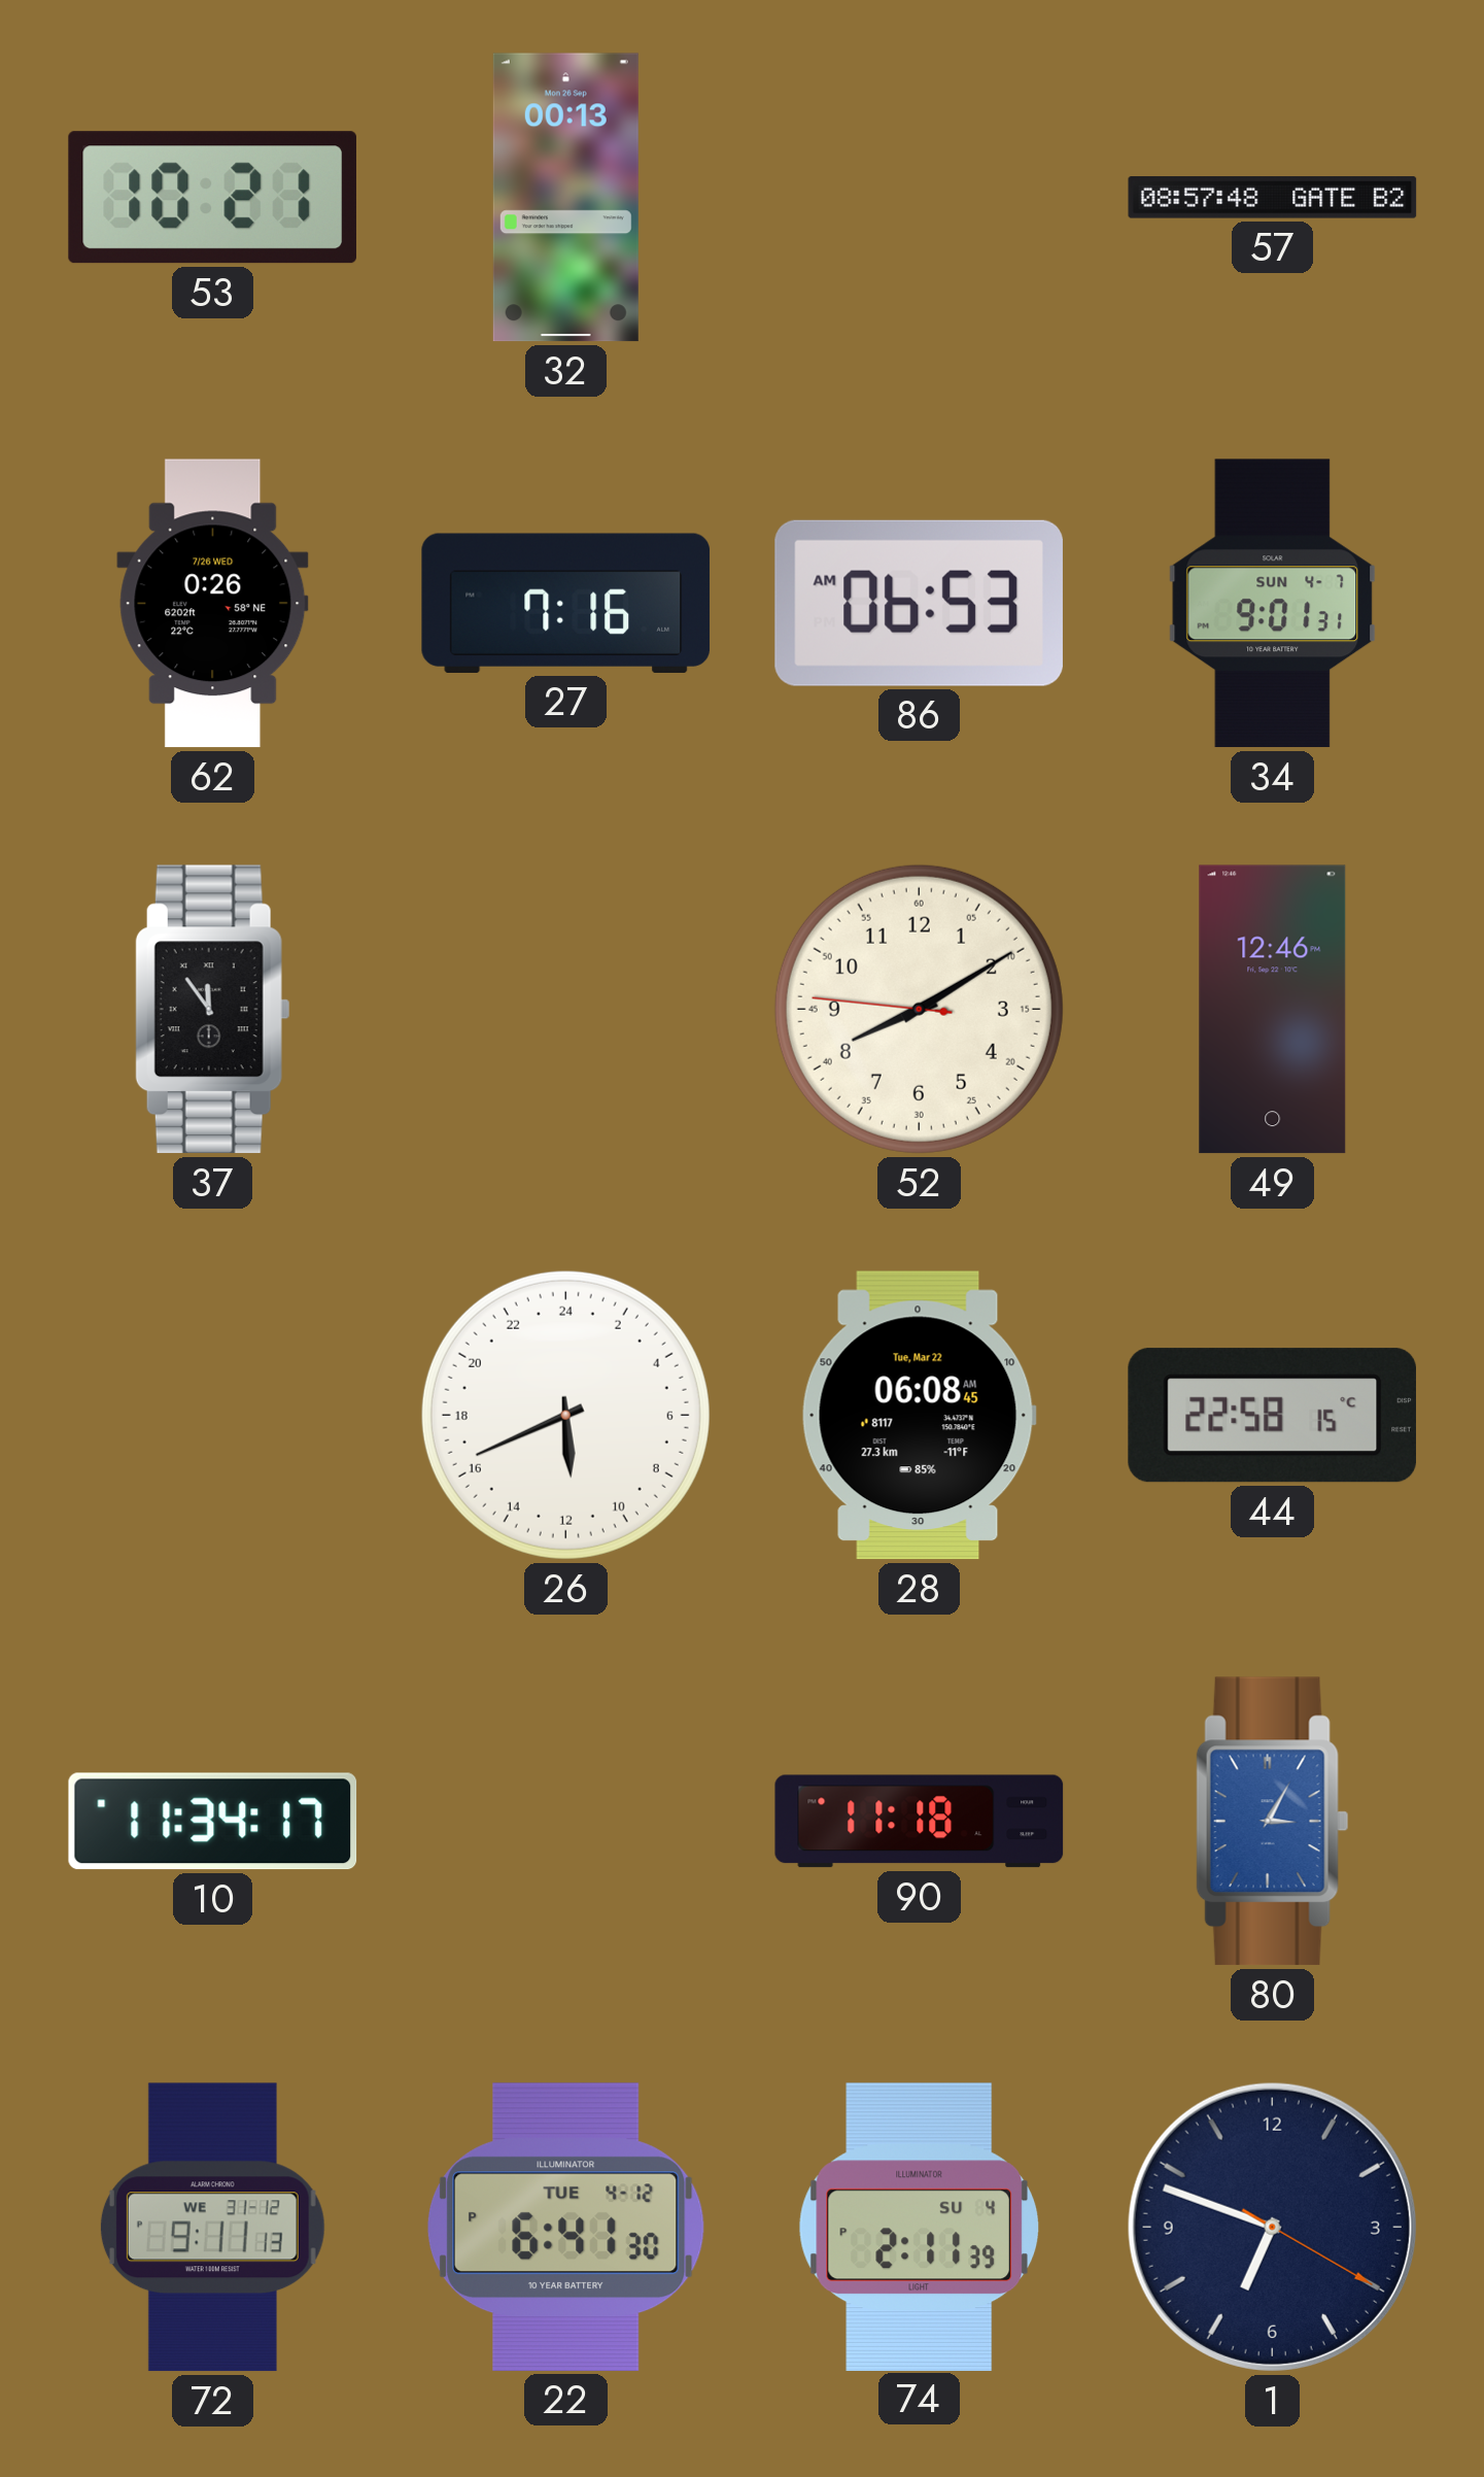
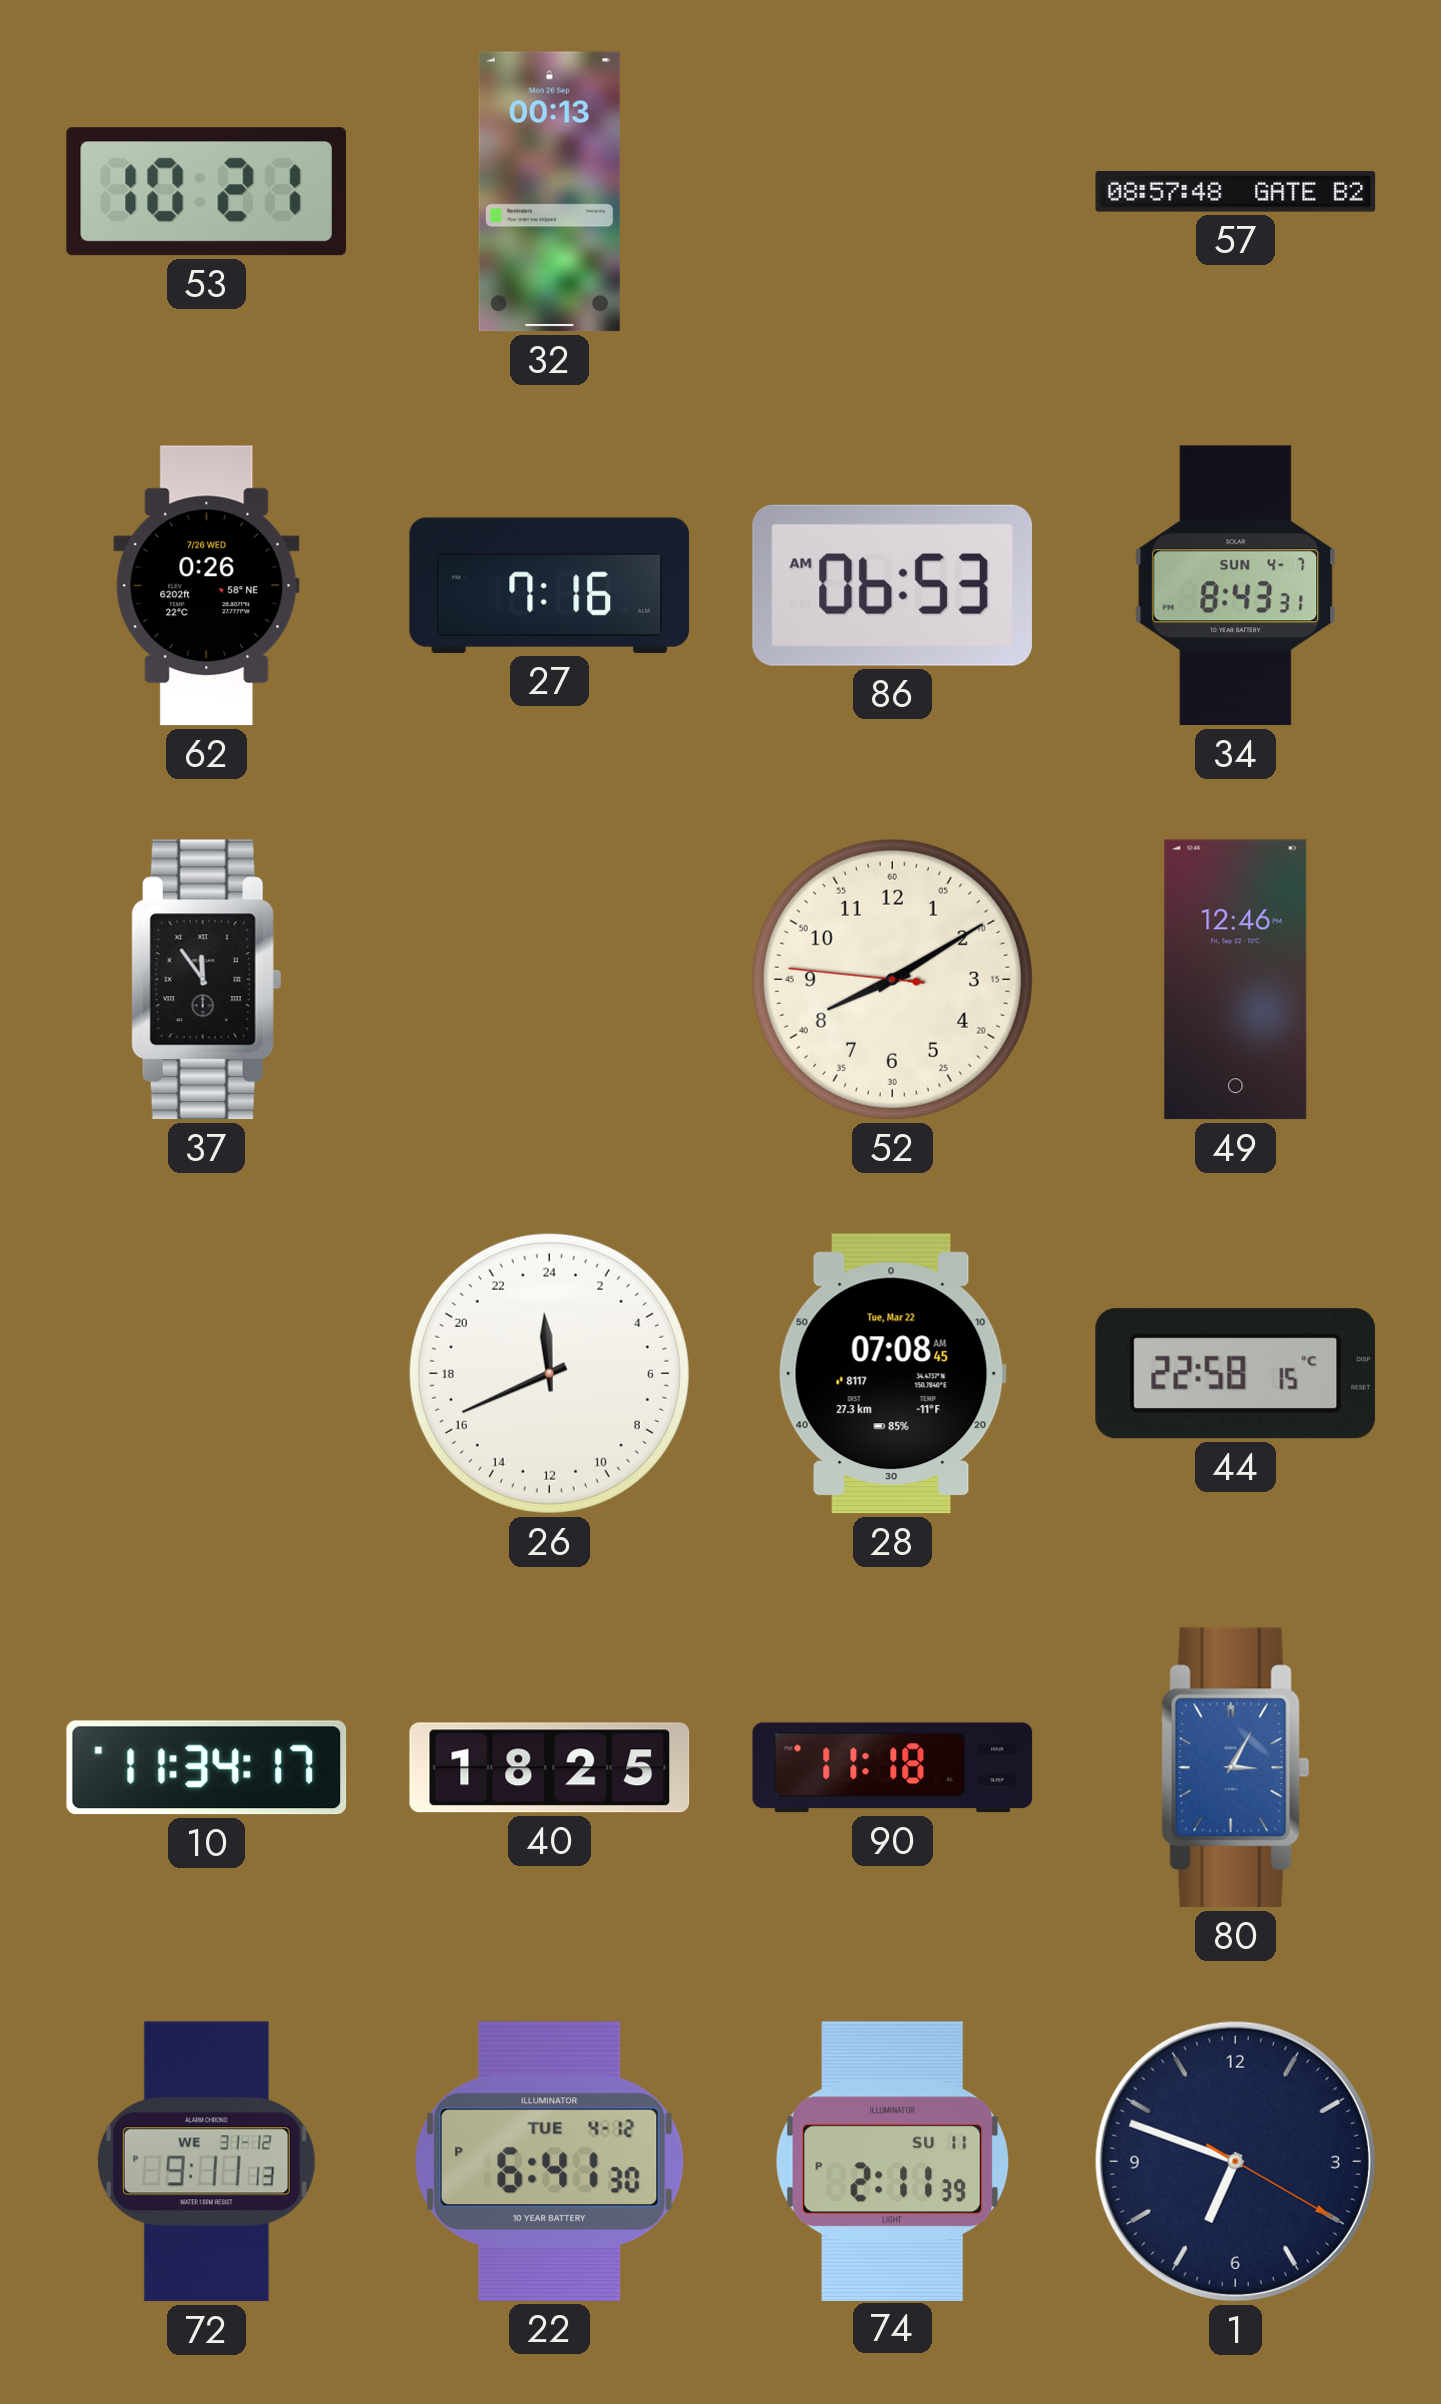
34: 9:01 -> 8:43 (1236, 586)
26: 11:41 -> 23:41 (549, 1373)
28: 06:08 -> 07:08 (892, 1374)
40: none -> 18:25 (550, 1768)
74 date: SU 4 -> SU 11 (892, 2161)
